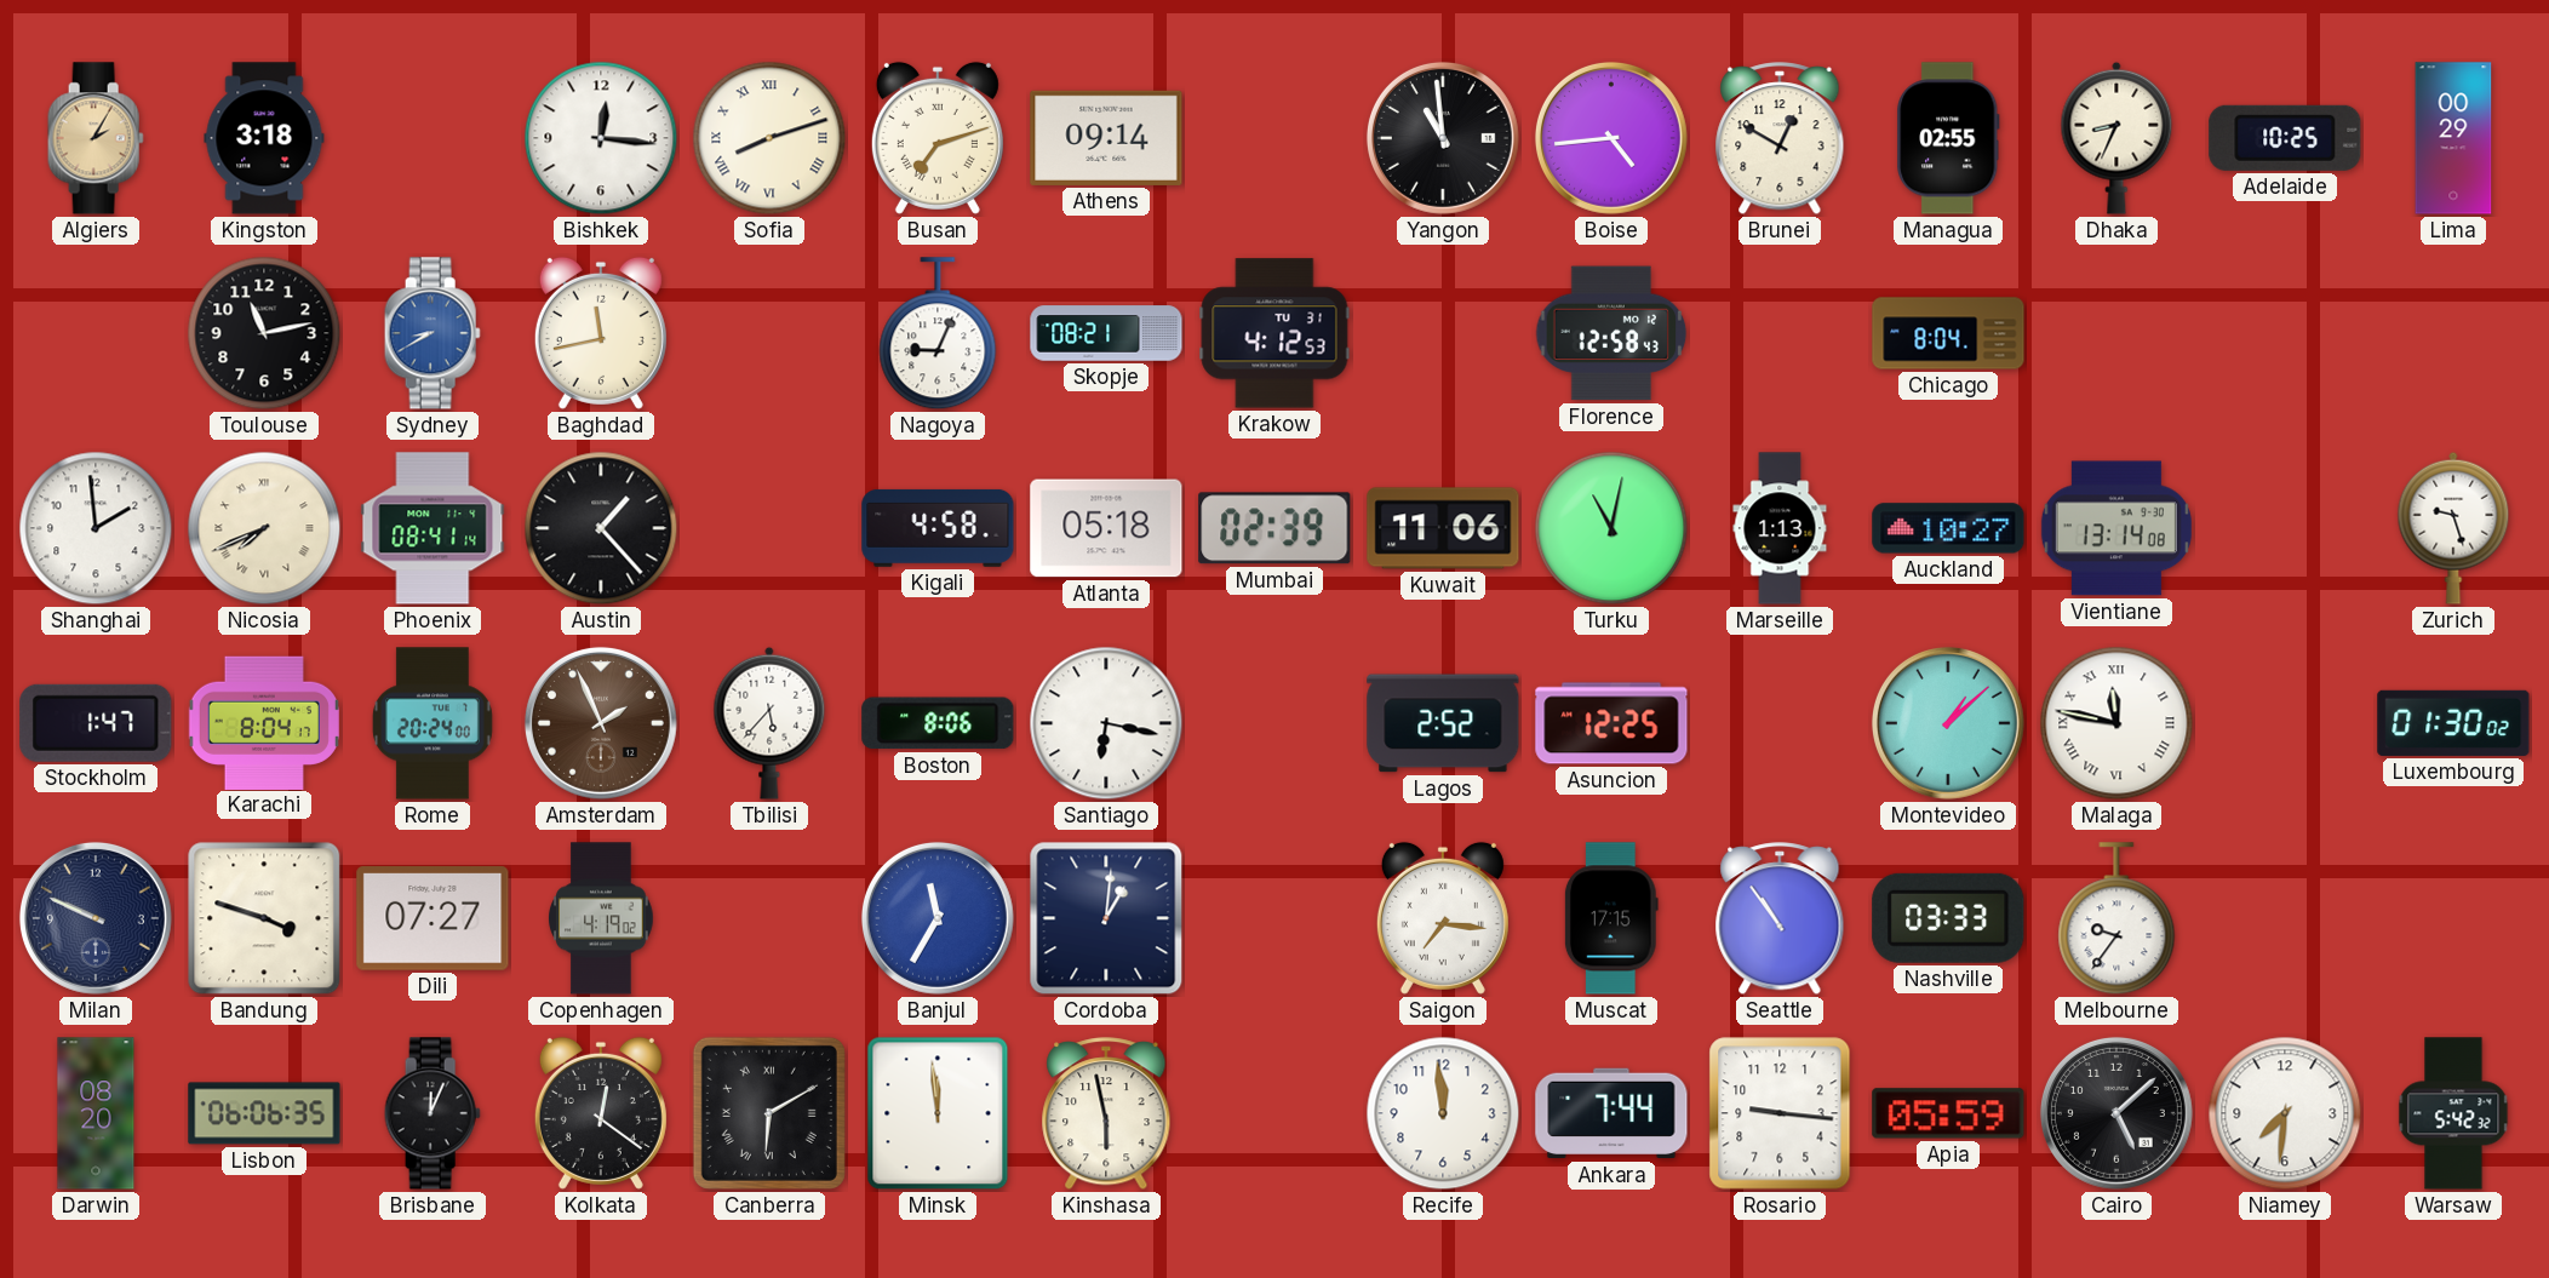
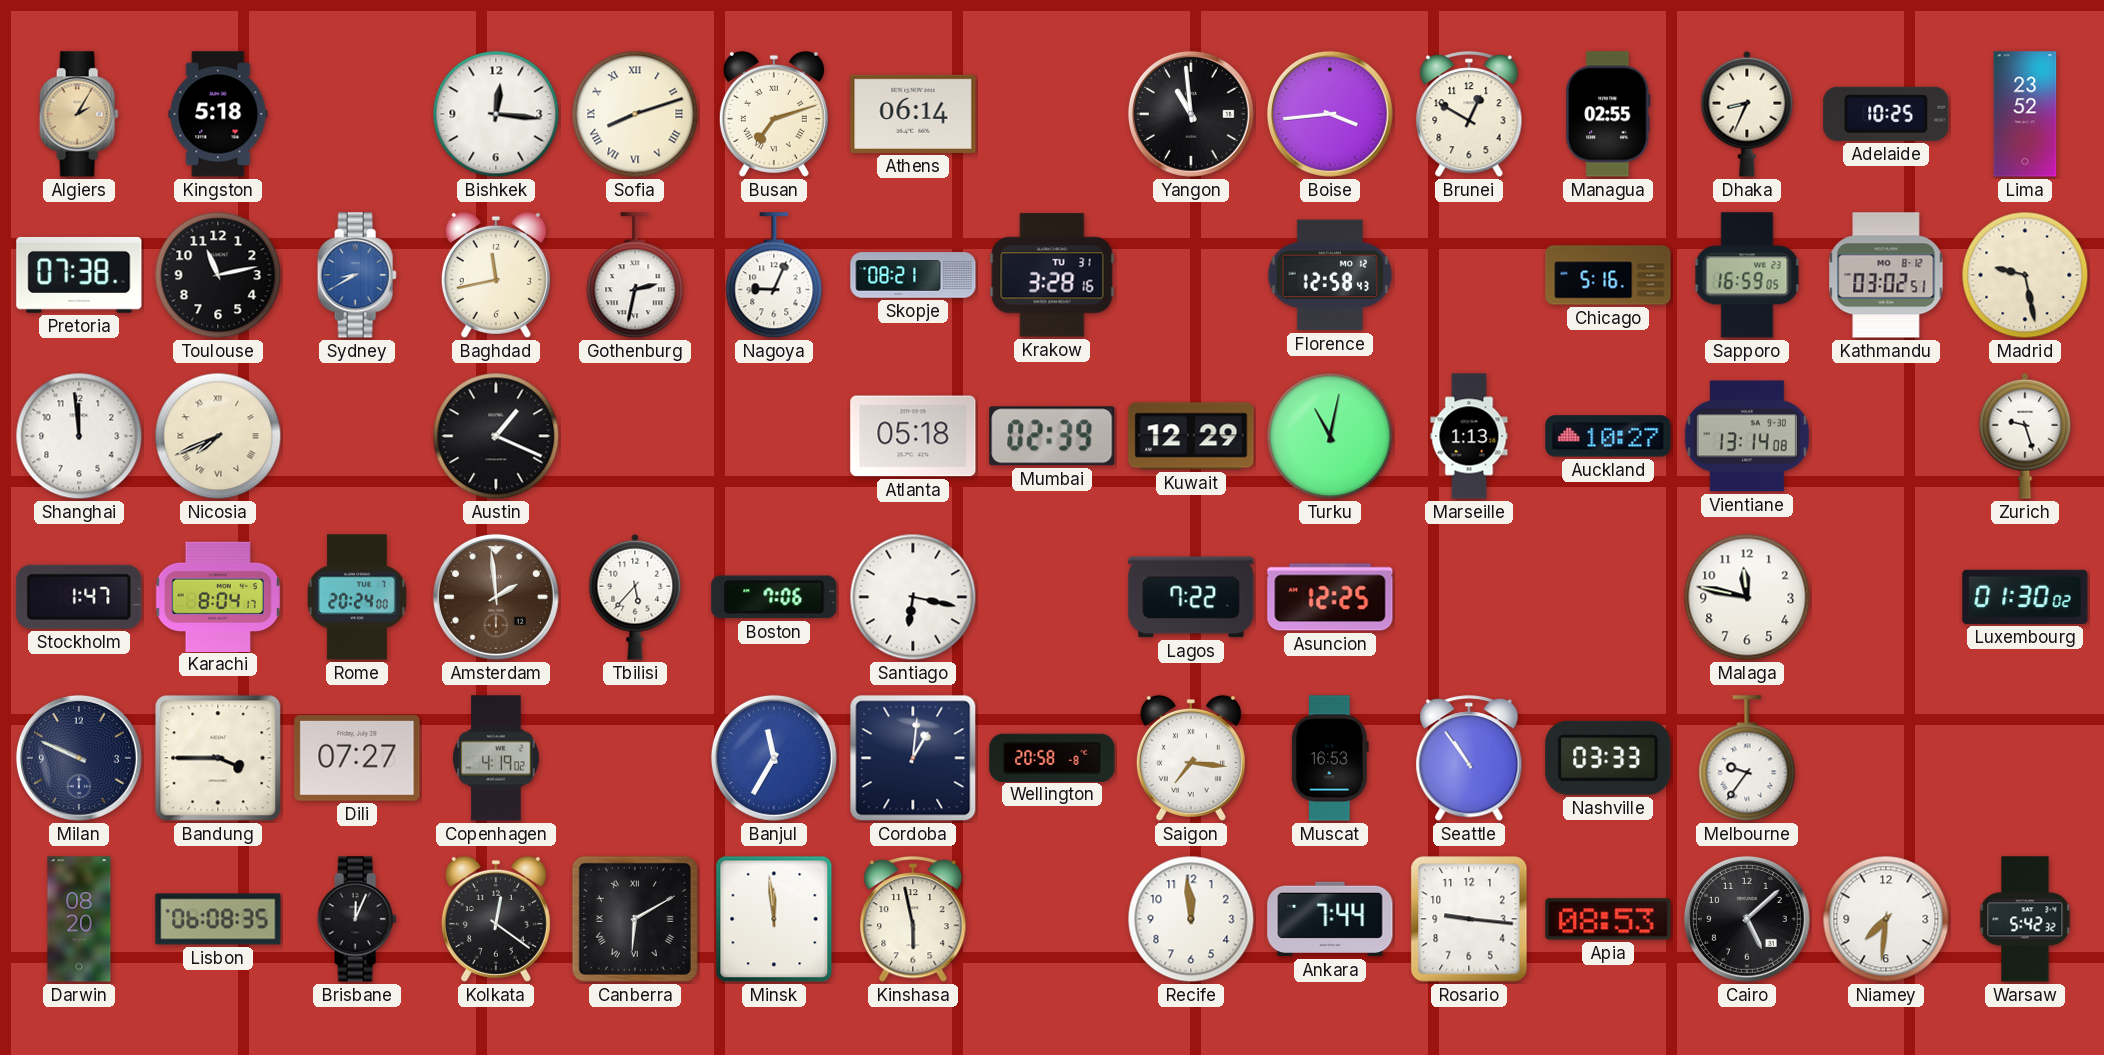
Kingston: 3:18 -> 5:18 (218, 114)
Athens: 09:14 -> 06:14 (913, 114)
Boise: 4:44 -> 3:44 (1330, 114)
Lima: 00:29 -> 23:52 (2025, 114)
Pretoria: none -> 07:38 (79, 275)
Gothenburg: none -> 2:32 (635, 276)
Krakow: 4:12 -> 3:28 (1052, 275)
Chicago: 8:04 -> 5:16 (1608, 275)
Sapporo: none -> 16:59 (1747, 275)
Kathmandu: none -> 03:02 (1886, 275)
Madrid: none -> 9:28 (2025, 275)
Shanghai: 1:59 -> 11:59 (79, 436)
Phoenix: 08:41 -> none (433, 528)
Austin: 1:23 -> 1:19 (496, 436)
Kigali: 4:58 -> none (938, 528)
Kuwait: 11:06 -> 12:29 (1191, 436)
Amsterdam: 1:56 -> 1:59 (496, 597)
Boston: 8:06 -> 7:06 (774, 597)
Lagos: 2:52 -> 7:22 (1191, 597)
Montevideo: 1:08 -> none (1948, 723)
Malaga numerals: Roman -> Arabic (1747, 597)
Bandung: 3:48 -> 3:45 (218, 758)
Wellington: none -> 20:58 (1052, 757)
Muscat: 17:15 -> 16:53 (1330, 758)
Lisbon: 06:06 -> 06:08 (218, 919)
Apia: 05:59 -> 08:53 (1608, 919)
